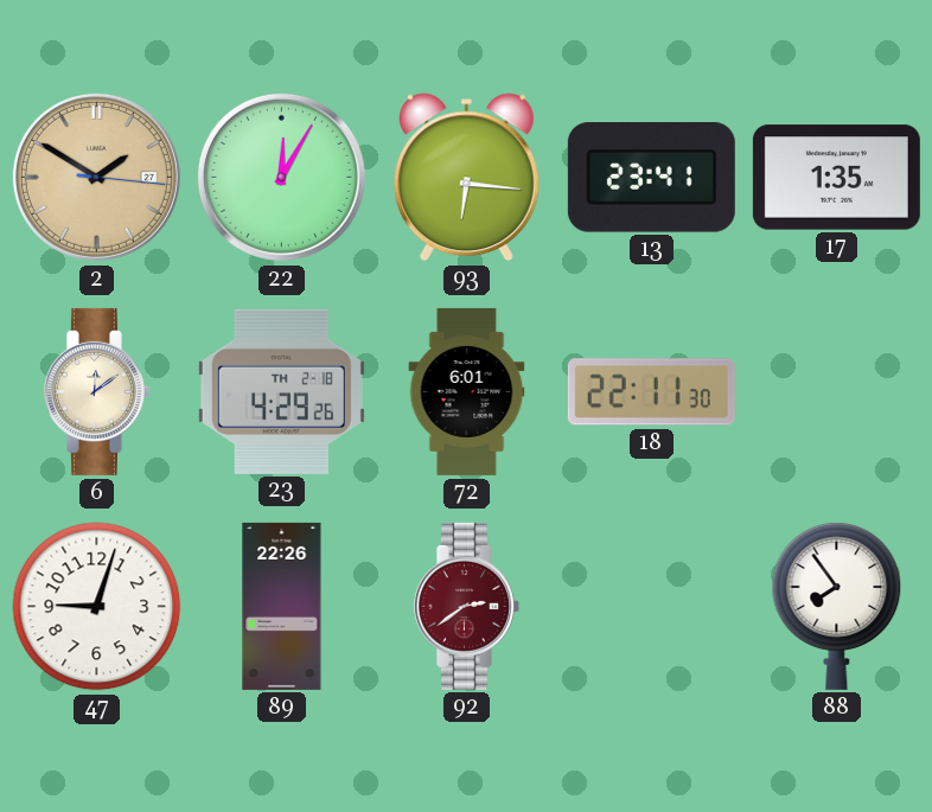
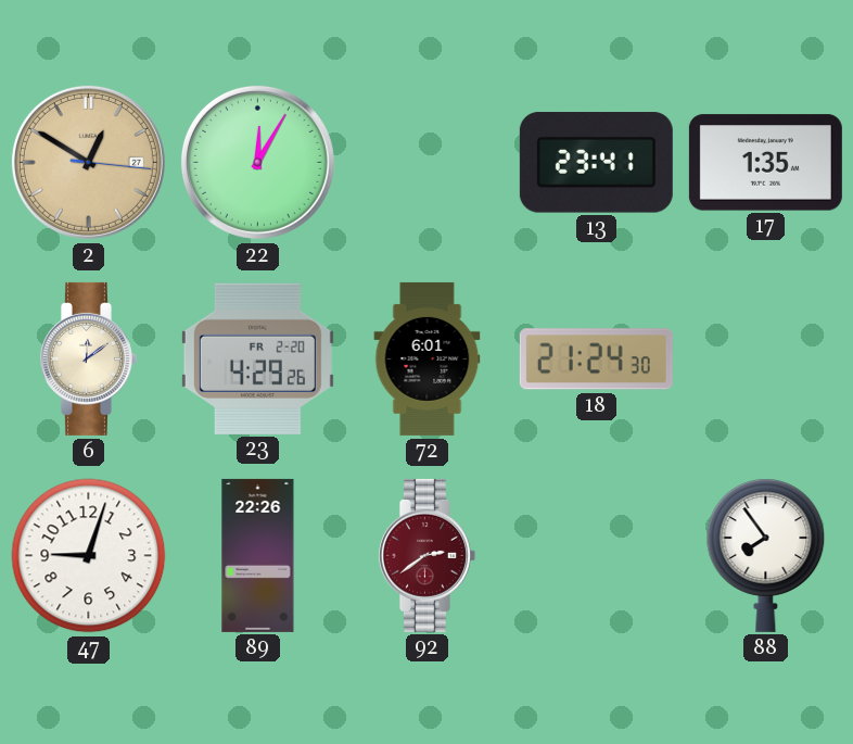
2: 1:50 -> 12:50 (88, 162)
93: 6:16 -> none (466, 178)
23 date: TH 2-18 -> FR 2-20 (257, 358)
18: 22:11 -> 21:24 (596, 360)
